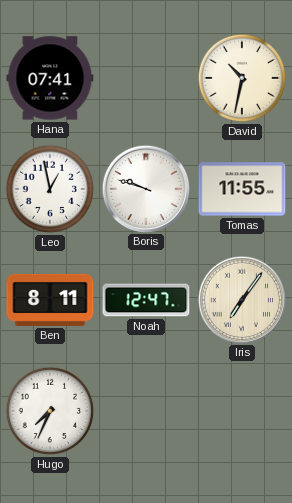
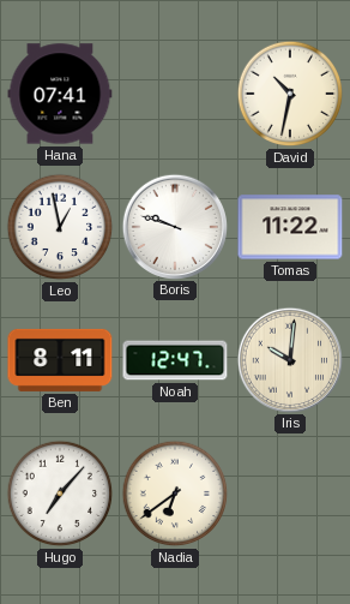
Tomas: 11:55 -> 11:22 (290, 227)
Iris: 7:06 -> 10:01 (289, 359)
Hugo: 7:34 -> 7:07 (60, 494)
Nadia: none -> 6:39 (175, 494)
